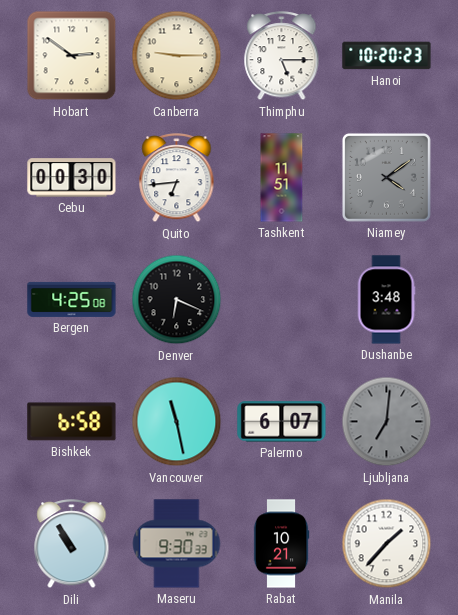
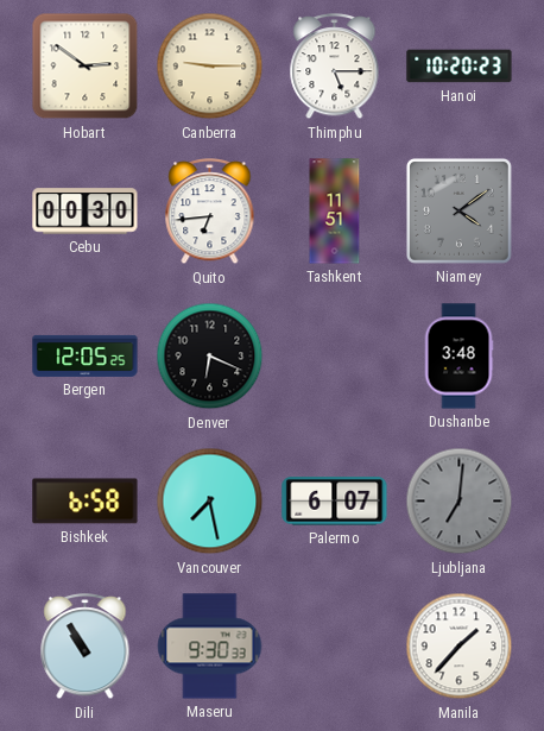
Bergen: 4:25 -> 12:05 (86, 355)
Vancouver: 11:28 -> 7:28 (210, 502)
Rabat: 10:21 -> none (281, 544)
